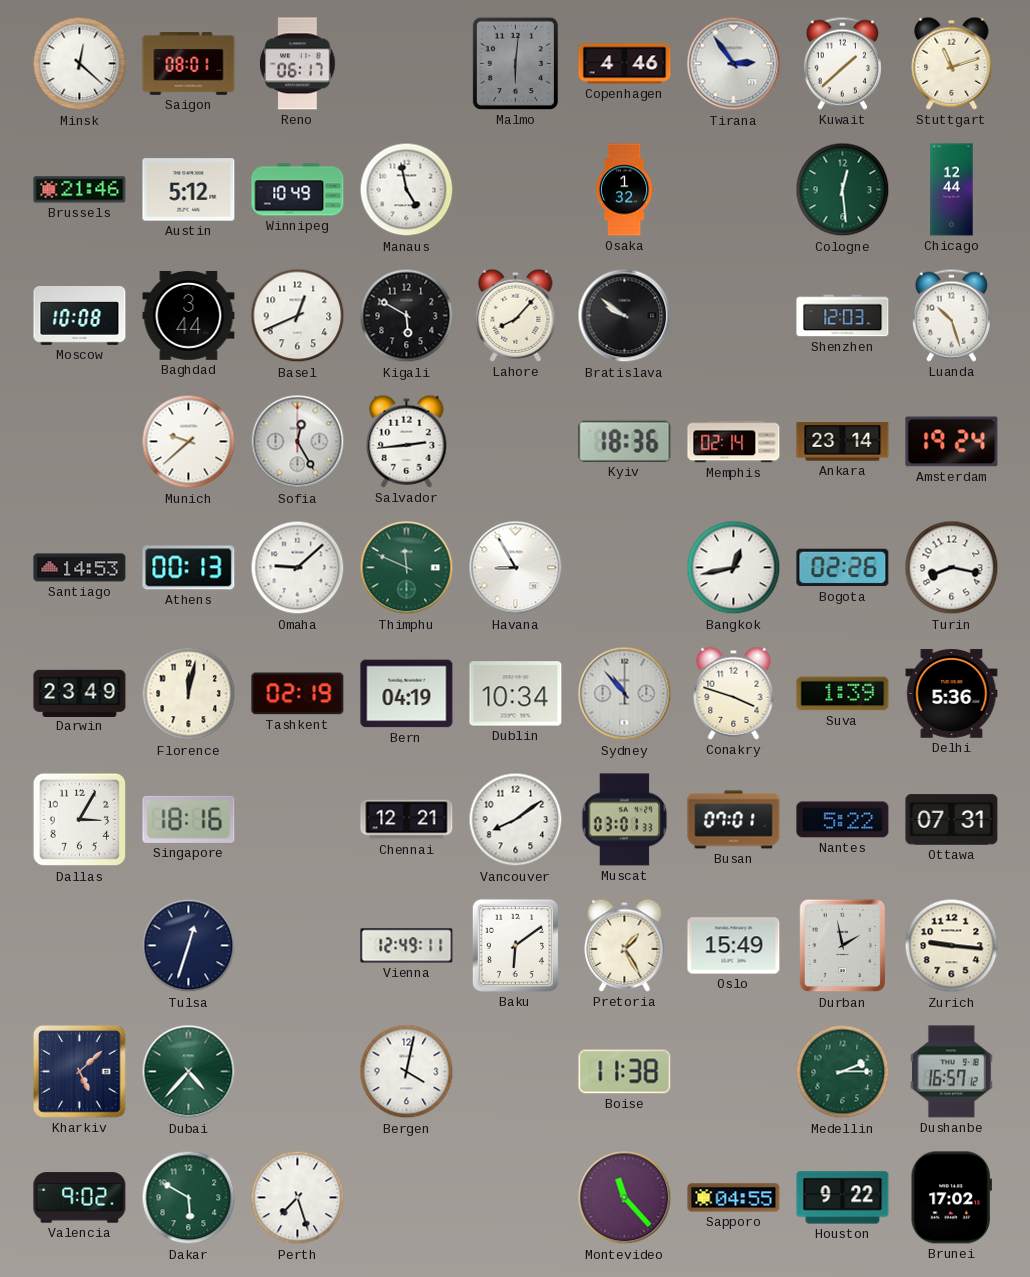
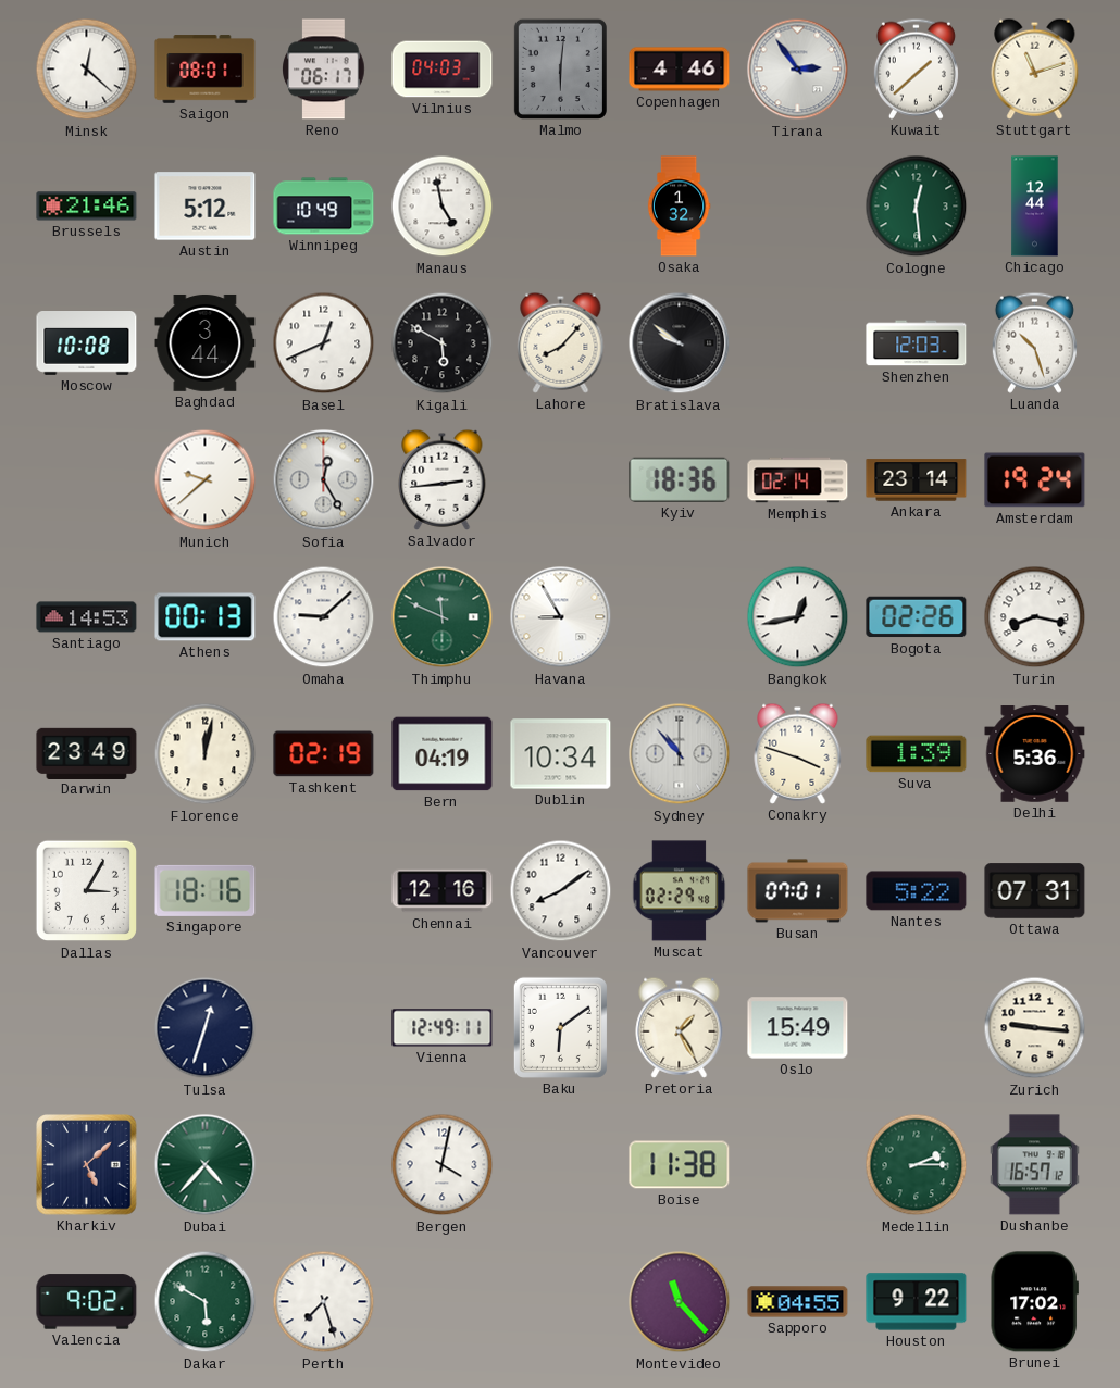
Vilnius: none -> 04:03 (443, 70)
Chennai: 12:21 -> 12:16 (443, 891)
Muscat: 03:01 -> 02:29 (680, 891)
Durban: 1:58 -> none (843, 946)
